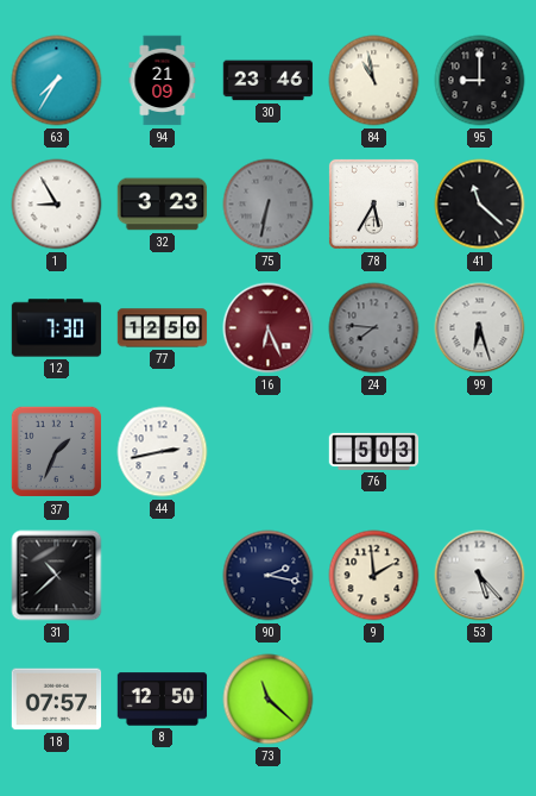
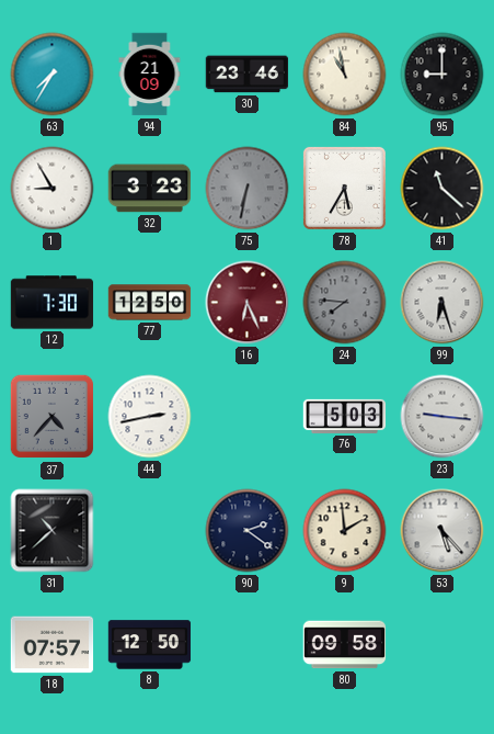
37: 1:34 -> 4:37 (53, 417)
23: none -> 9:16 (443, 417)
90: 2:17 -> 2:21 (248, 531)
73: 11:22 -> none (269, 700)
80: none -> 09:58 (345, 645)
